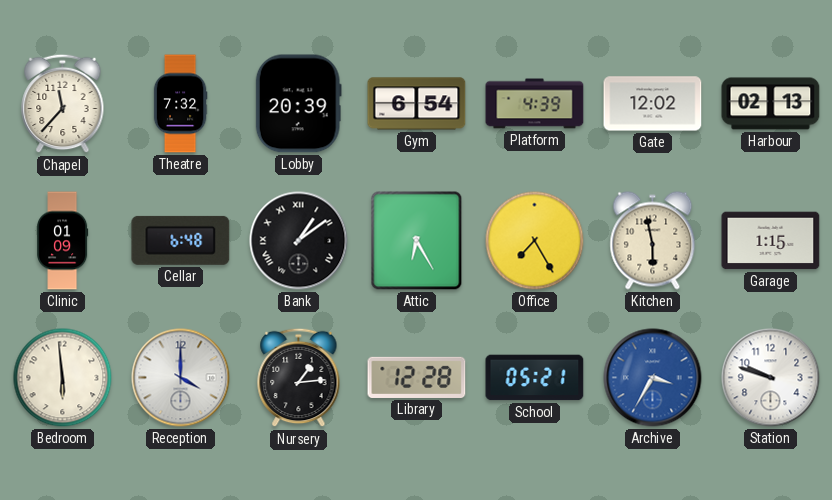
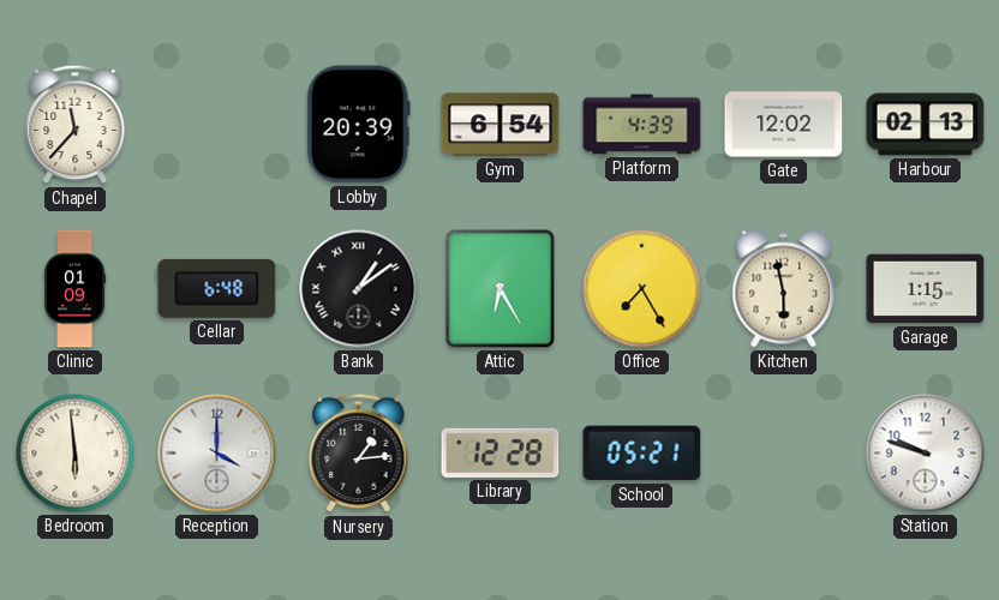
Theatre: 7:32 -> none (180, 104)
Archive: 3:35 -> none (653, 378)
